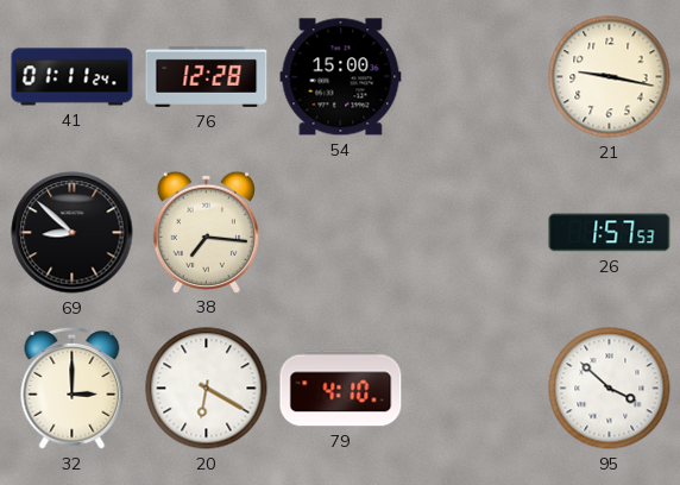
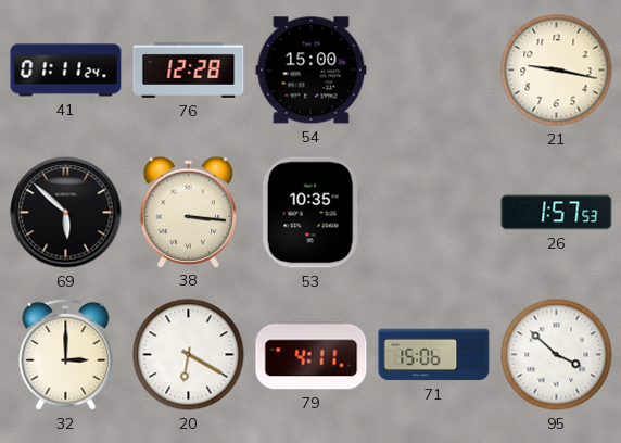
69: 8:52 -> 5:52 (66, 213)
38: 7:16 -> 3:16 (188, 212)
53: none -> 10:35 (310, 213)
79: 4:10 -> 4:11 (312, 355)
71: none -> 15:06 (434, 355)
